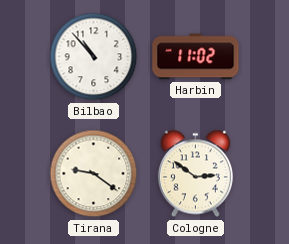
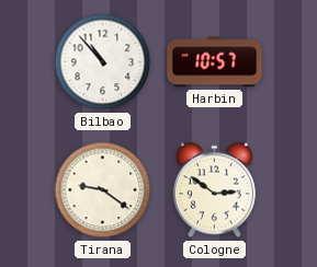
Harbin: 11:02 -> 10:57 (215, 62)
